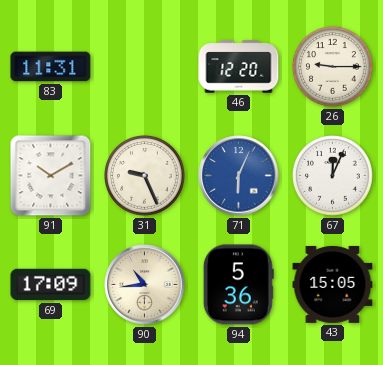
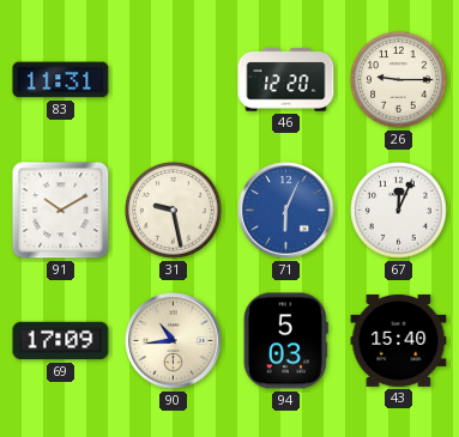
31: 9:26 -> 9:28 (174, 211)
94: 5:36 -> 5:03 (285, 341)
43: 15:05 -> 15:40 (399, 340)
